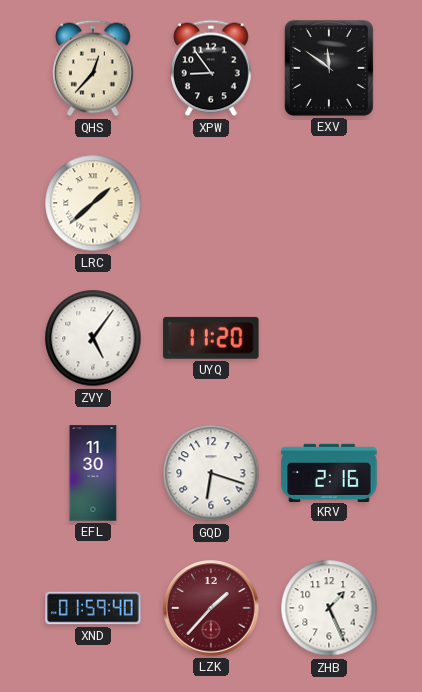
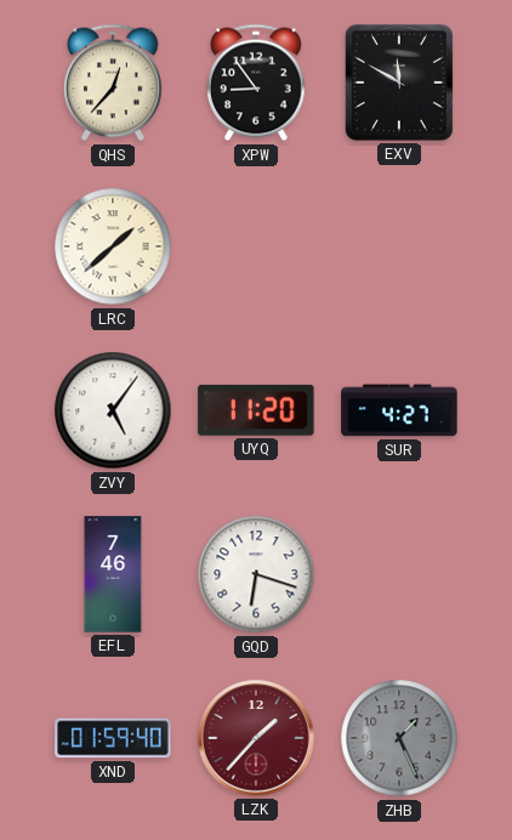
EXV: 11:51 -> 11:50 (399, 83)
SUR: none -> 4:27 (399, 410)
EFL: 11:30 -> 7:46 (113, 574)
KRV: 2:16 -> none (329, 472)
ZHB dial: white -> grey (399, 738)
